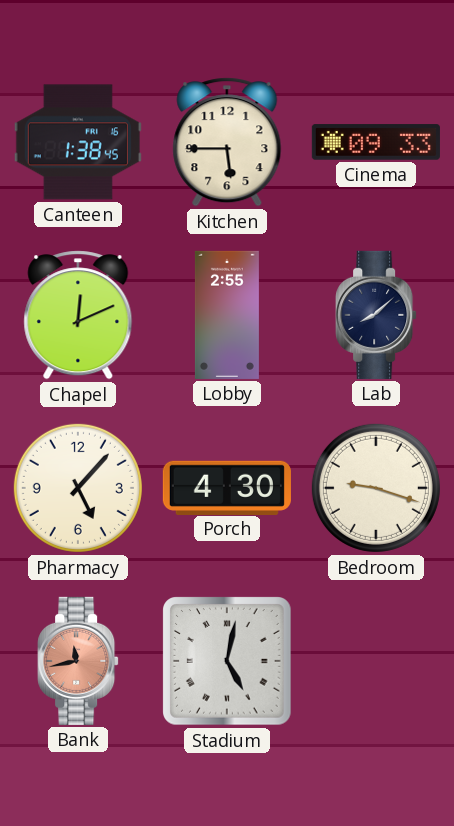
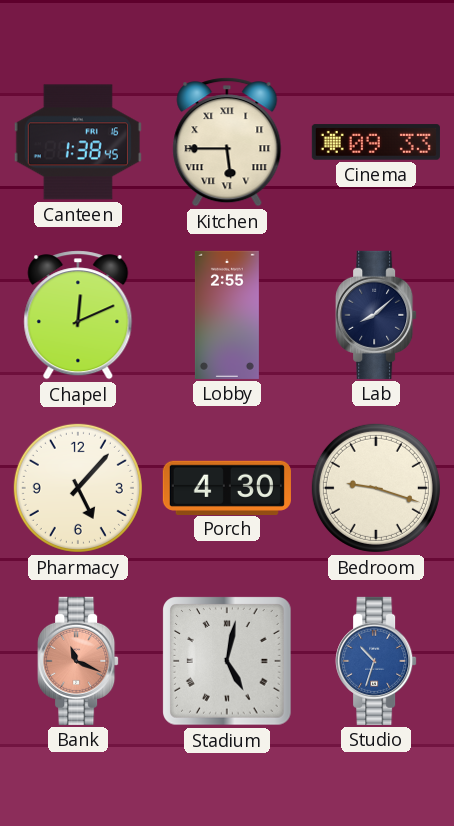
Kitchen numerals: Arabic -> Roman (227, 142)
Bank: 11:43 -> 11:19 (78, 661)
Studio: none -> 10:33 (376, 661)
